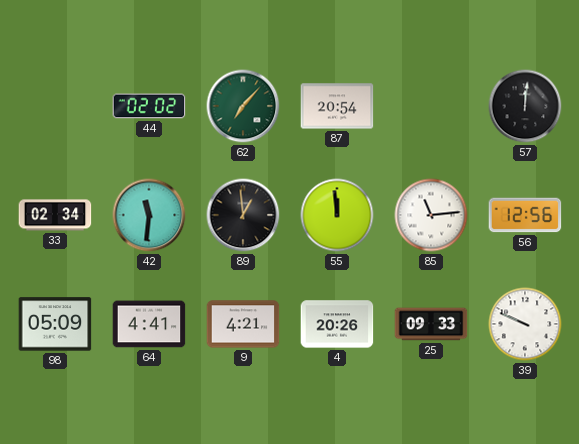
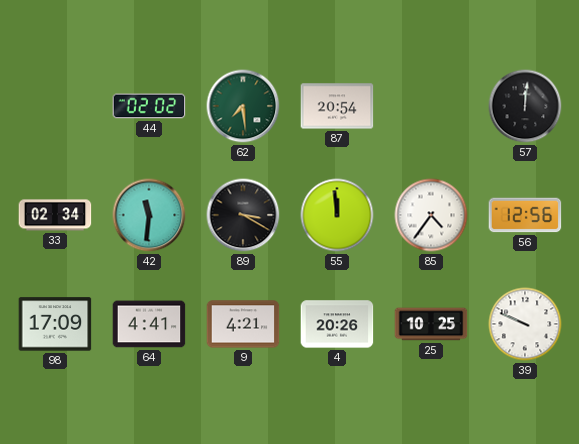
62: 7:07 -> 7:29 (243, 106)
89: 12:59 -> 3:20 (243, 215)
85: 11:14 -> 4:36 (431, 215)
98: 05:09 -> 17:09 (55, 324)
25: 09:33 -> 10:25 (431, 324)
